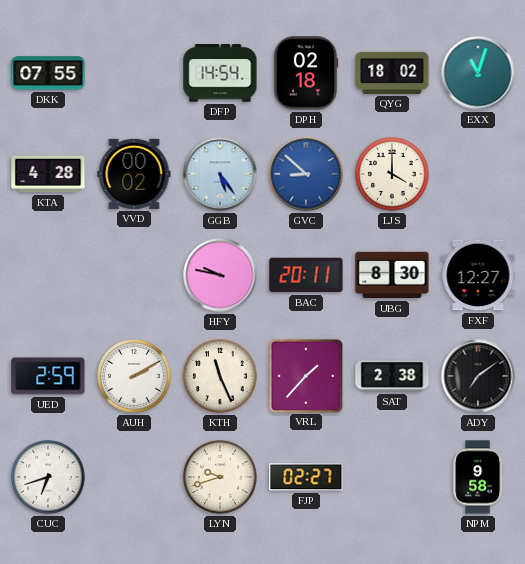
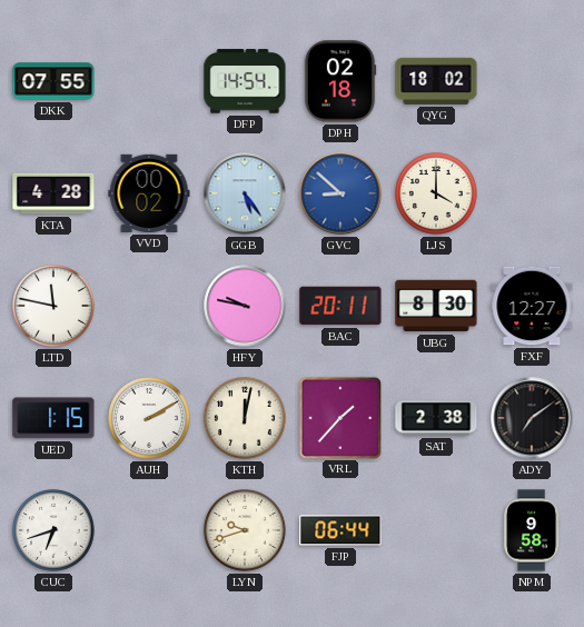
EXX: 11:03 -> none (478, 73)
LTD: none -> 11:47 (55, 307)
UED: 2:59 -> 1:15 (53, 418)
KTH: 11:26 -> 12:02 (246, 419)
FJP: 02:27 -> 06:44 (340, 530)
